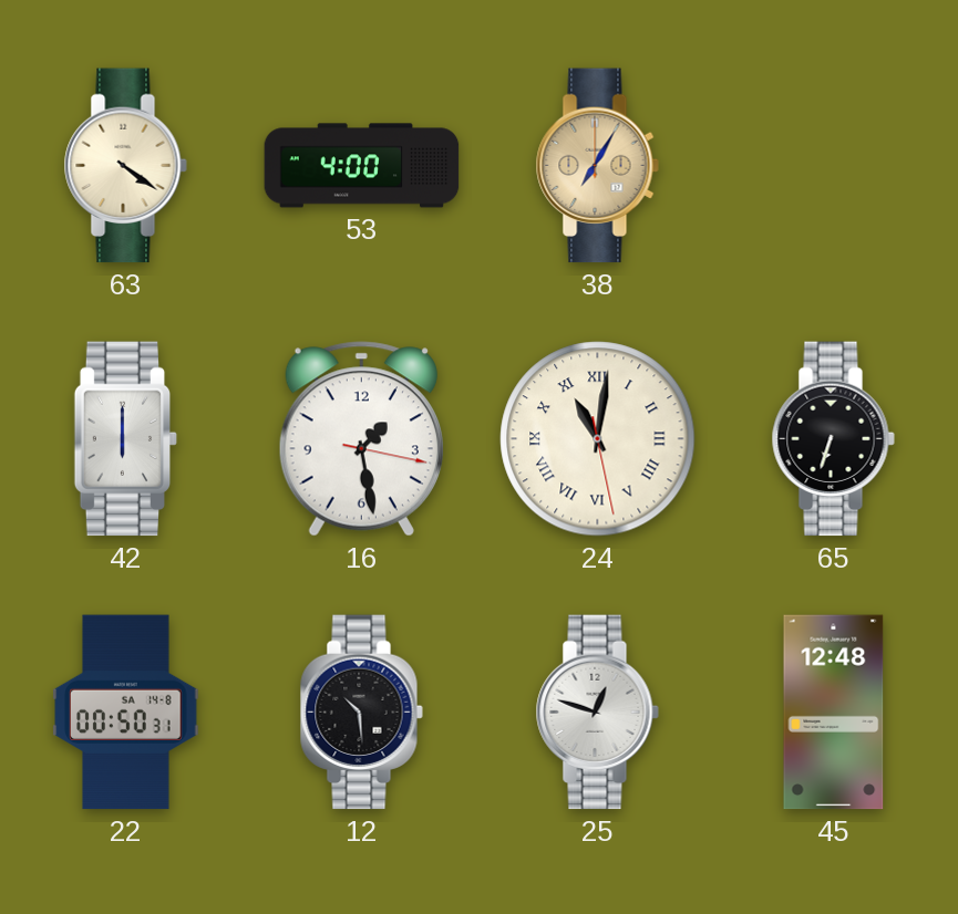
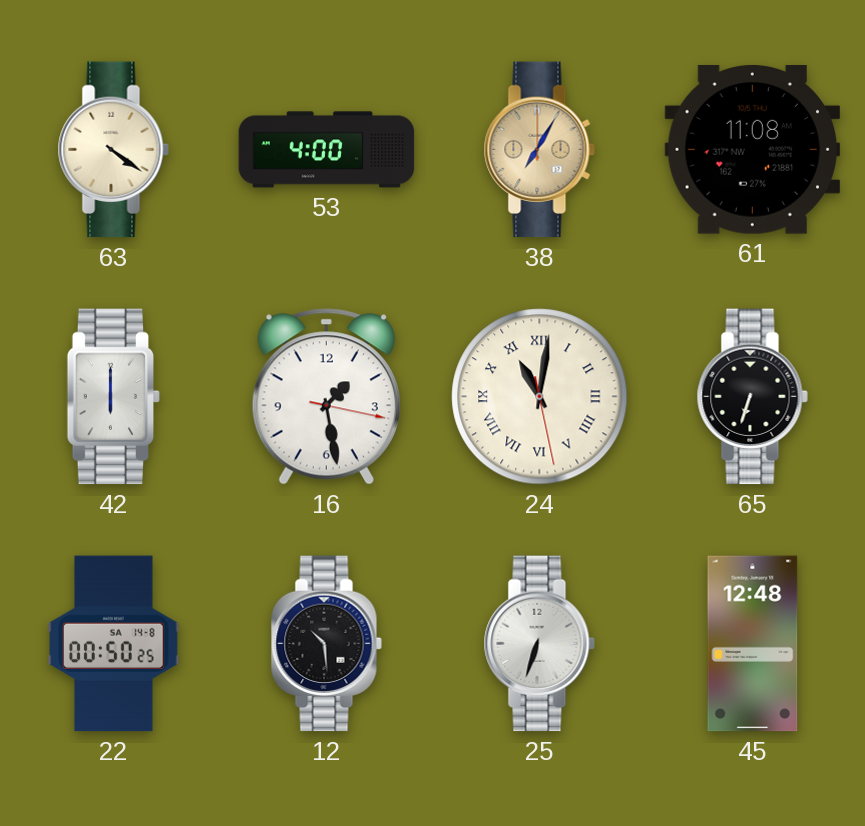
61: none -> 11:08 (753, 150)
22: 00:50:31 -> 00:50:25 (114, 644)
25: 12:48 -> 6:33 (539, 644)
